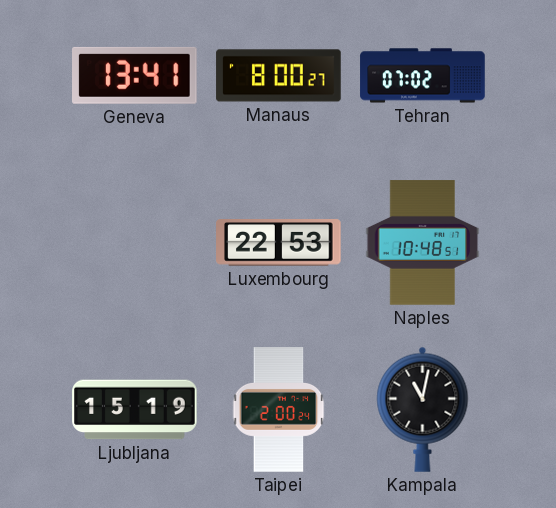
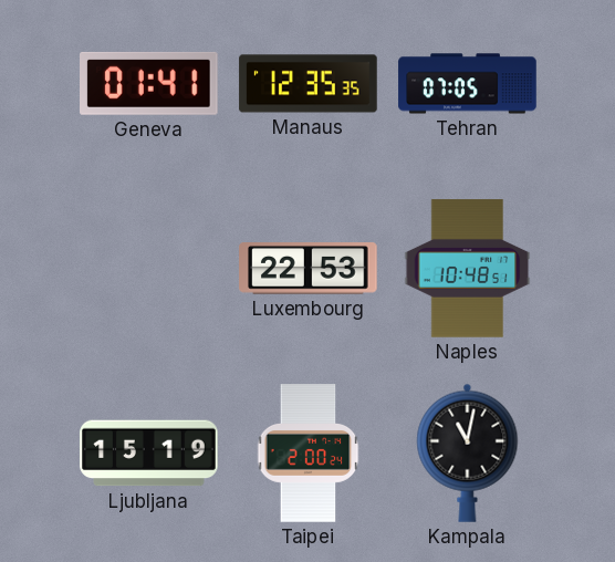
Geneva: 13:41 -> 01:41 (149, 83)
Manaus: 8:00 -> 12:35 (309, 84)
Tehran: 07:02 -> 07:05 (468, 84)
